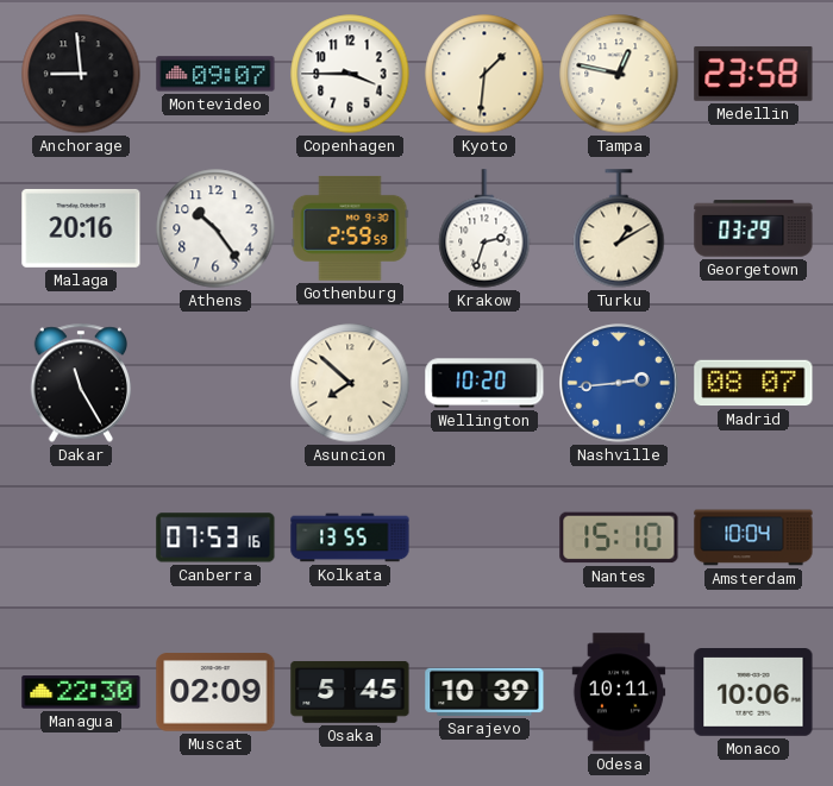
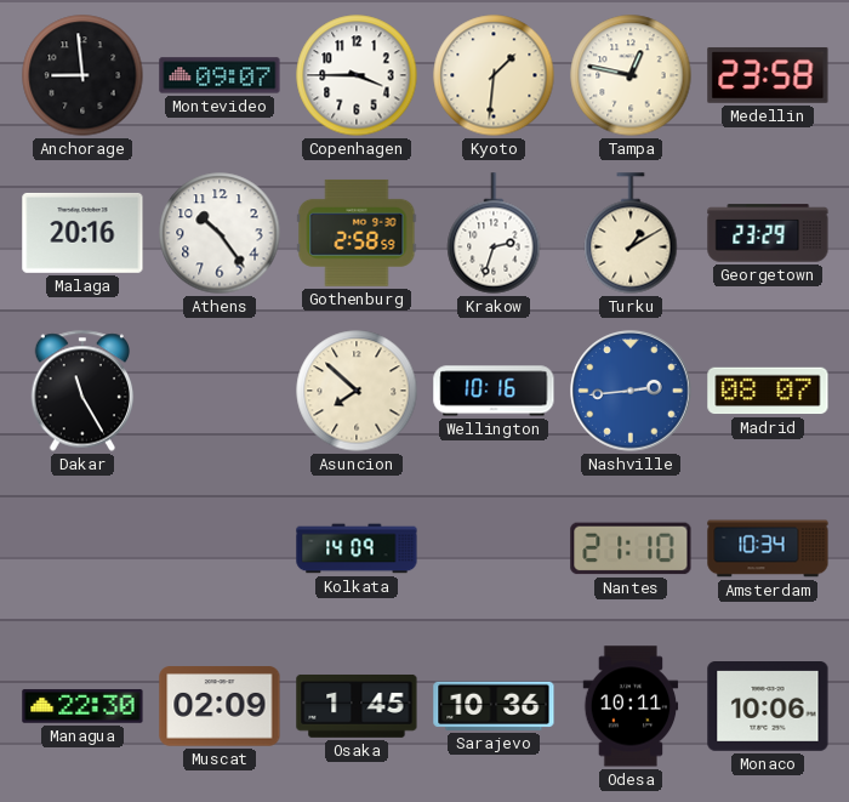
Gothenburg: 2:59 -> 2:58 (357, 233)
Georgetown: 03:29 -> 23:29 (768, 233)
Wellington: 10:20 -> 10:16 (494, 391)
Canberra: 07:53 -> none (215, 537)
Kolkata: 13:55 -> 14:09 (357, 548)
Nantes: 15:10 -> 21:10 (631, 548)
Amsterdam: 10:04 -> 10:34 (768, 548)
Osaka: 5:45 -> 1:45 (357, 706)
Sarajevo: 10:39 -> 10:36 (494, 706)
